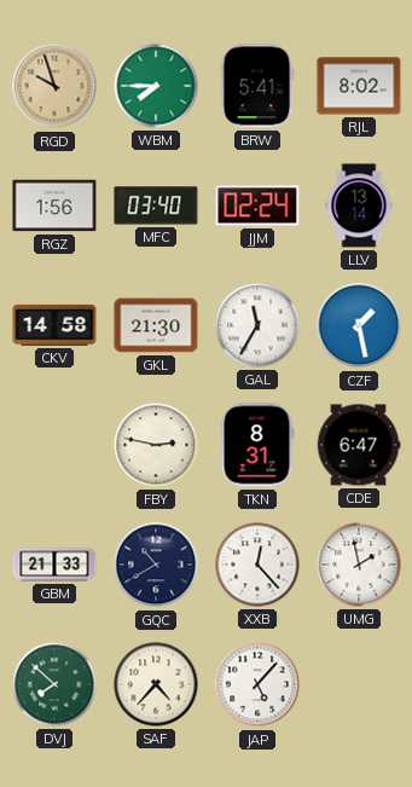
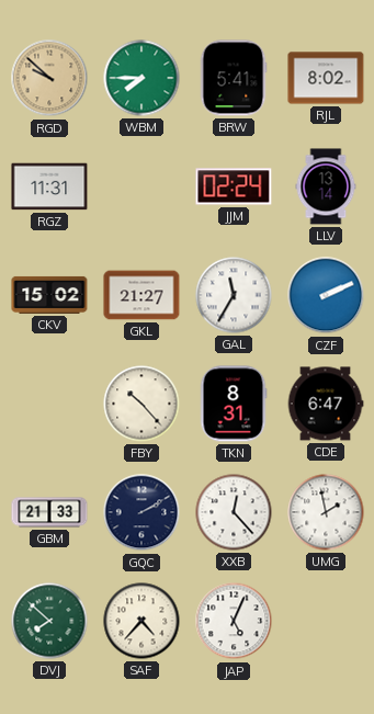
RGD: 9:57 -> 9:52 (49, 78)
RGZ: 1:56 -> 11:31 (49, 186)
MFC: 03:40 -> none (156, 206)
CKV: 14:58 -> 15:02 (49, 295)
GKL: 21:30 -> 21:27 (141, 295)
CZF: 1:28 -> 2:11 (326, 295)
FBY: 2:47 -> 10:23 (141, 404)
GQC: 10:40 -> 2:10 (141, 512)
JAP: 5:07 -> 5:04 (234, 621)
